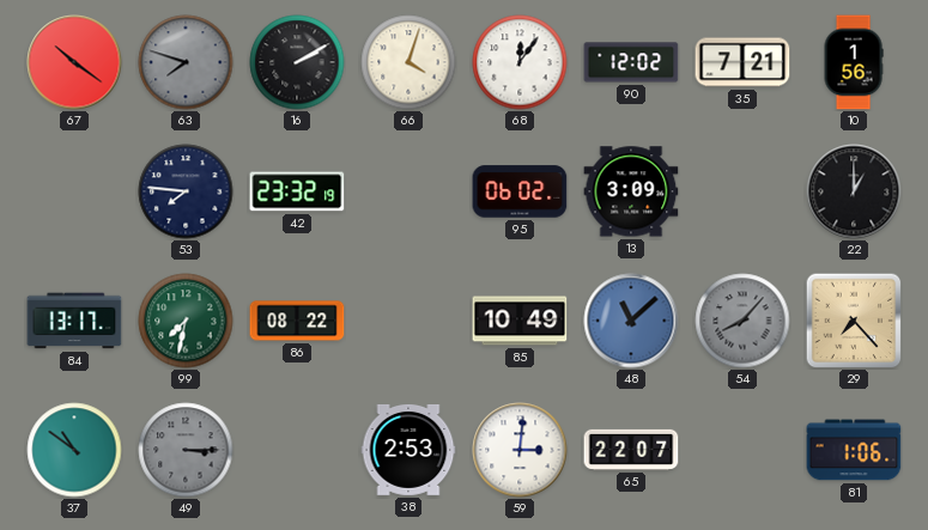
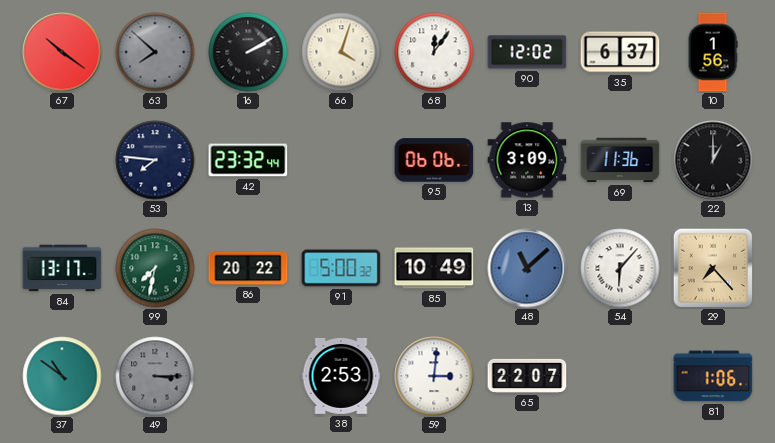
63: 7:48 -> 7:52 (155, 52)
35: 7:21 -> 6:37 (620, 52)
42: 23:32:19 -> 23:32:44 (248, 160)
95: 06:02 -> 06:06 (434, 160)
69: none -> 11:36 (620, 160)
86: 08:22 -> 20:22 (248, 268)
91: none -> 5:00 (341, 268)
54: 8:07 -> 6:07 (620, 268)
54 dial: grey -> white (620, 268)
